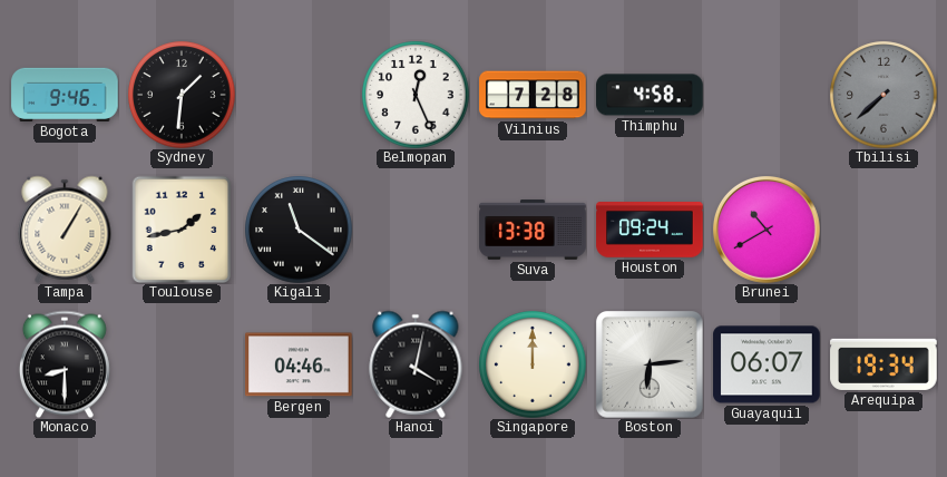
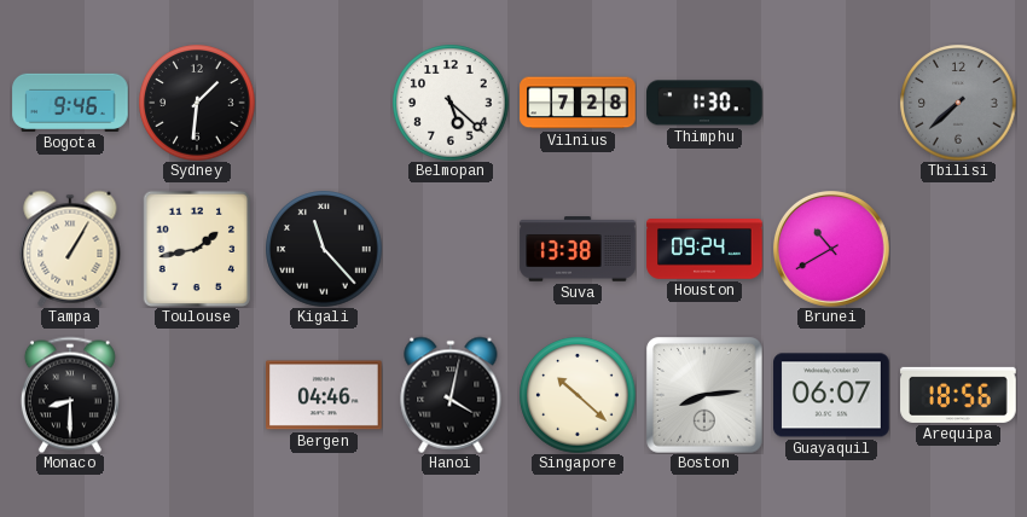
Belmopan: 12:26 -> 5:22 (451, 103)
Thimphu: 4:58 -> 1:30 (704, 103)
Kigali: 11:21 -> 11:23 (324, 249)
Singapore: 12:00 -> 10:22 (578, 395)
Boston: 6:14 -> 8:14 (706, 396)
Arequipa: 19:34 -> 18:56 (958, 395)
